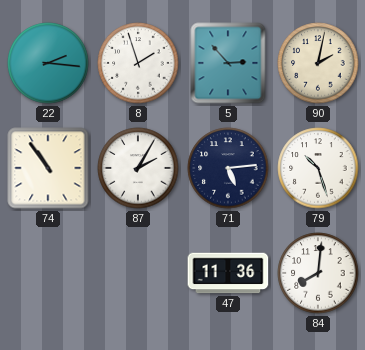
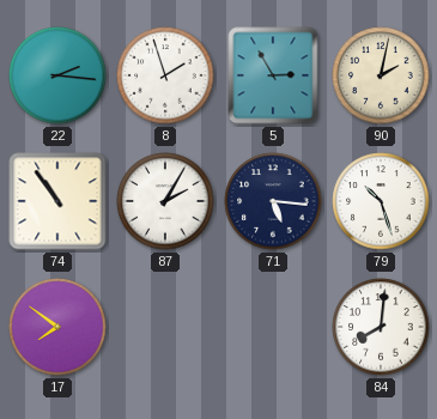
5: 2:53 -> 2:55 (273, 75)
71: 5:14 -> 5:16 (273, 201)
17: none -> 7:51 (57, 327)
47: 11:36 -> none (228, 273)
